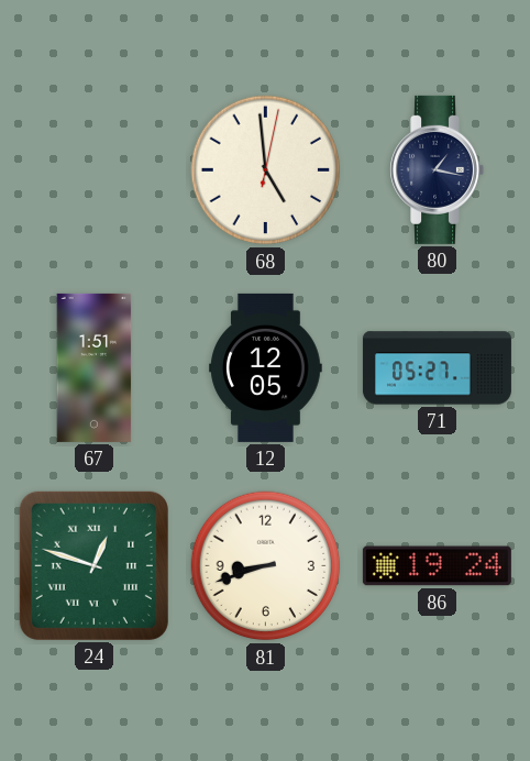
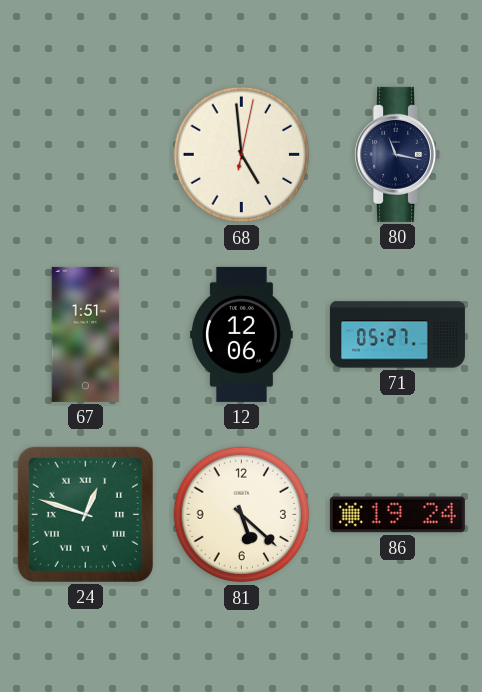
80: 1:17 -> 11:17 (397, 154)
12: 12:05 -> 12:06 (242, 334)
81: 8:42 -> 5:22 (242, 515)
